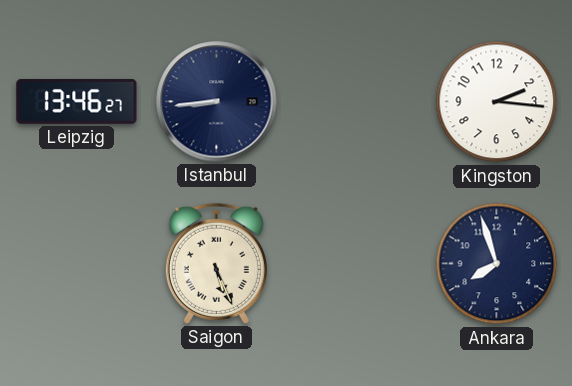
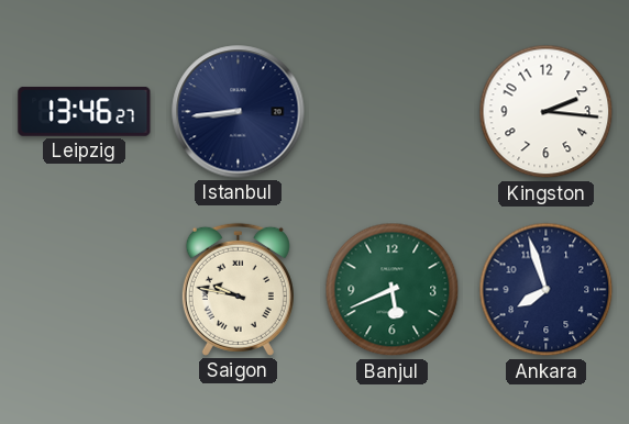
Saigon: 5:26 -> 9:47 (238, 289)
Banjul: none -> 5:41 (393, 290)
